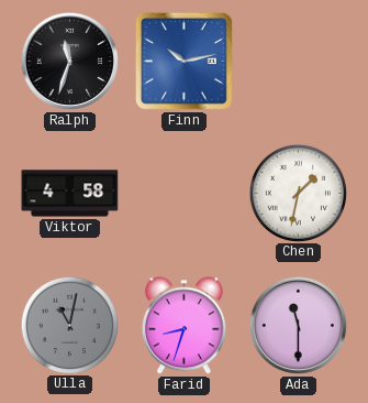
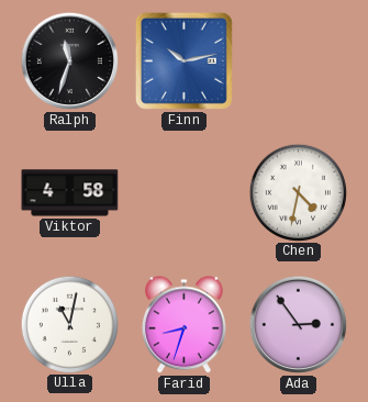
Chen: 1:32 -> 4:32 (298, 192)
Ulla dial: grey -> white (69, 324)
Ada: 11:30 -> 2:54 (298, 324)
